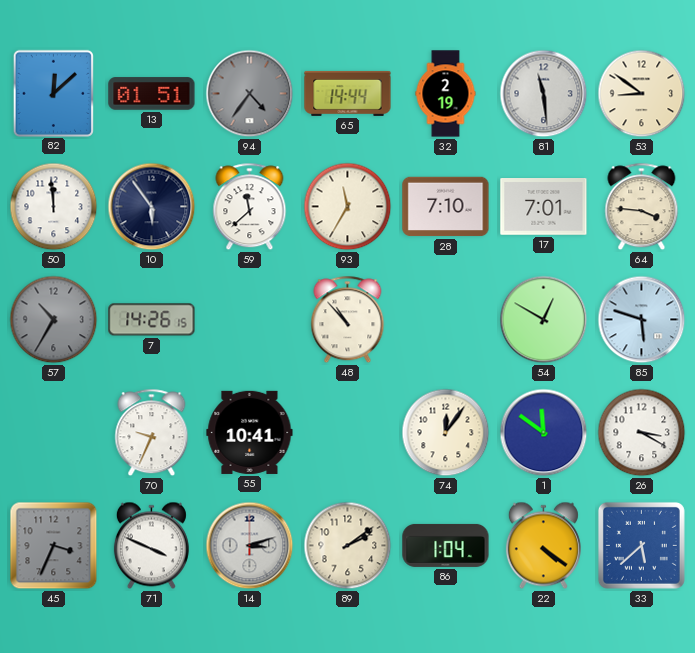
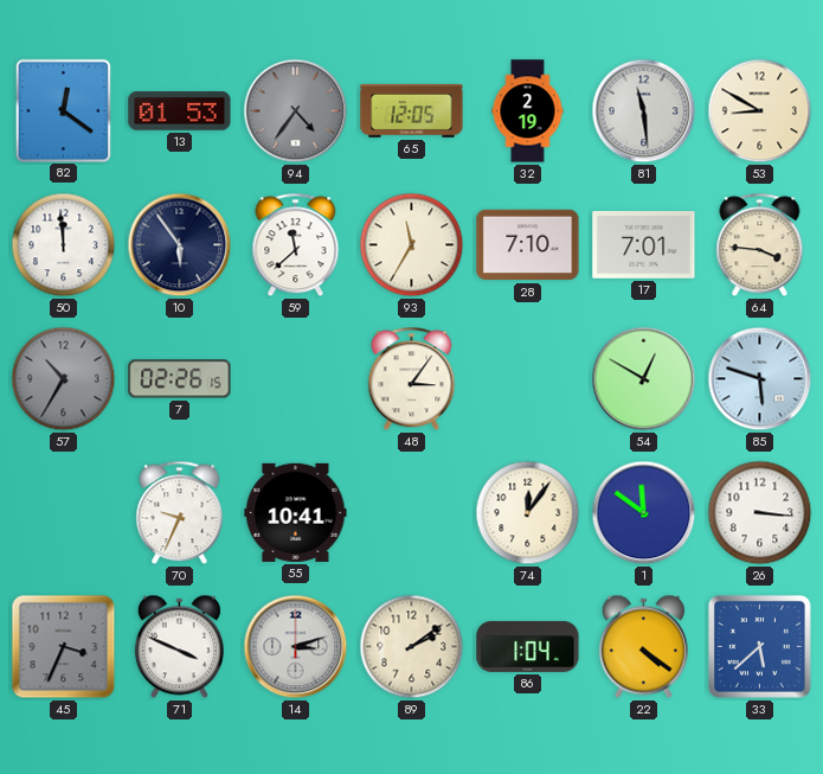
82: 12:08 -> 12:21 (63, 110)
13: 01:51 -> 01:53 (180, 111)
65: 14:44 -> 12:05 (412, 110)
53: 8:51 -> 8:50 (760, 111)
7: 14:26 -> 02:26 (180, 379)
48: 10:53 -> 3:06 (412, 379)
26: 3:20 -> 3:16 (760, 513)
